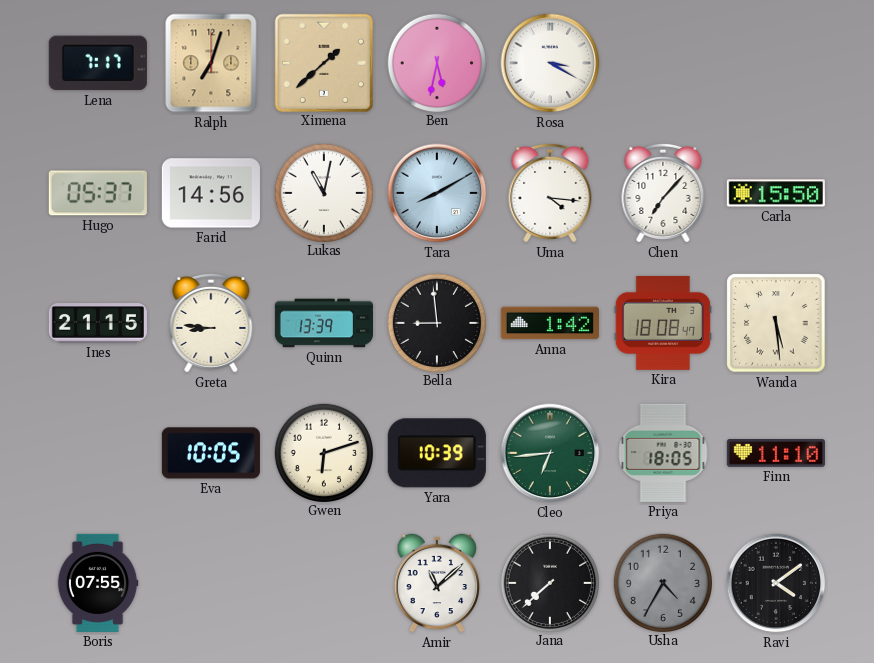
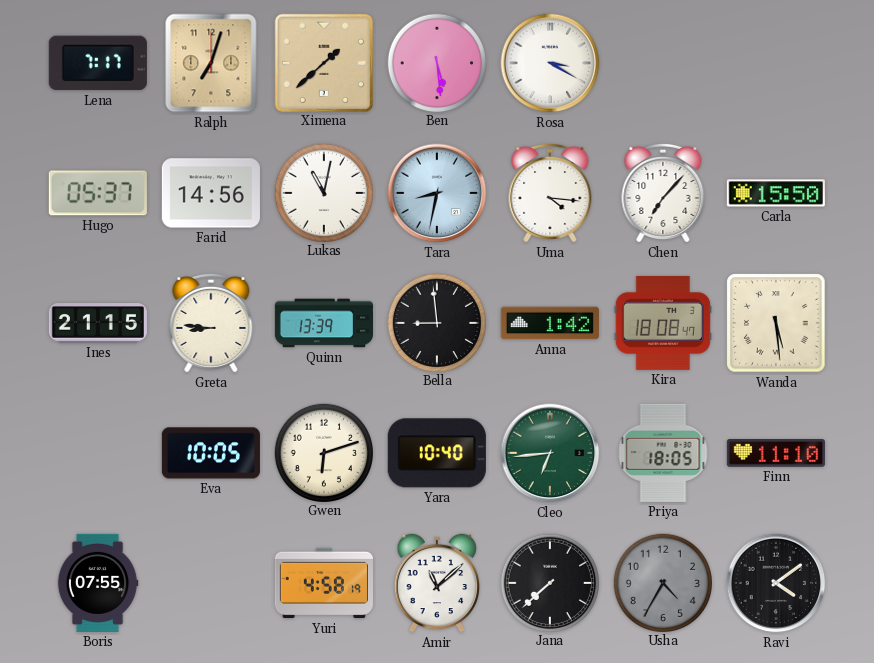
Ben: 5:32 -> 5:29 (436, 62)
Tara: 8:10 -> 8:32 (437, 193)
Yara: 10:39 -> 10:40 (437, 453)
Yuri: none -> 4:58 (324, 583)
